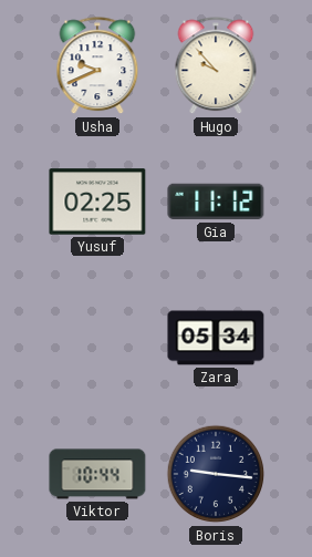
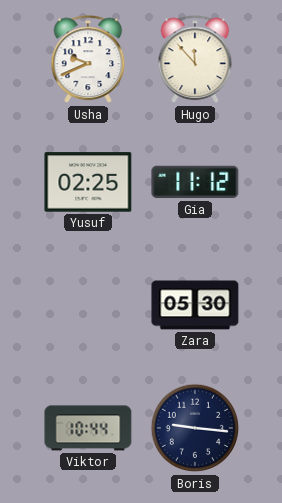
Hugo: 9:53 -> 11:53 (195, 60)
Zara: 05:34 -> 05:30 (195, 305)
